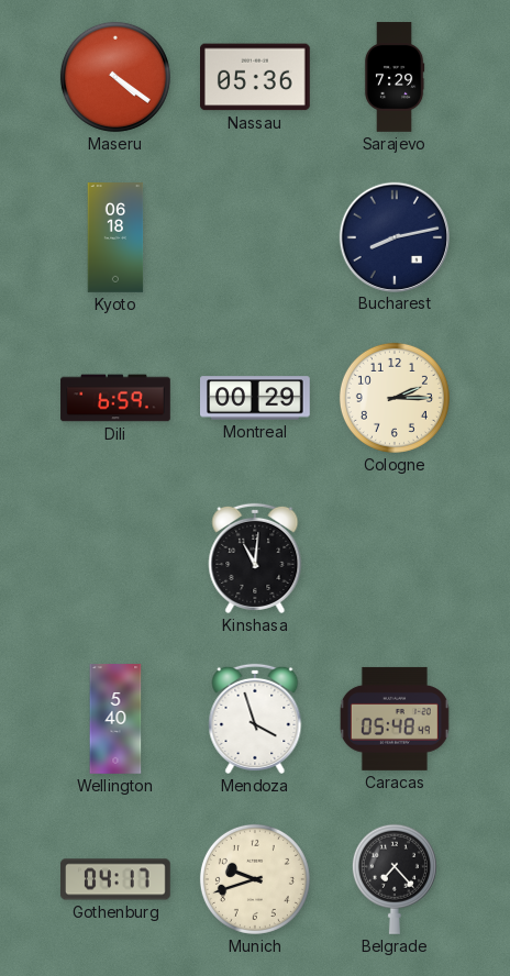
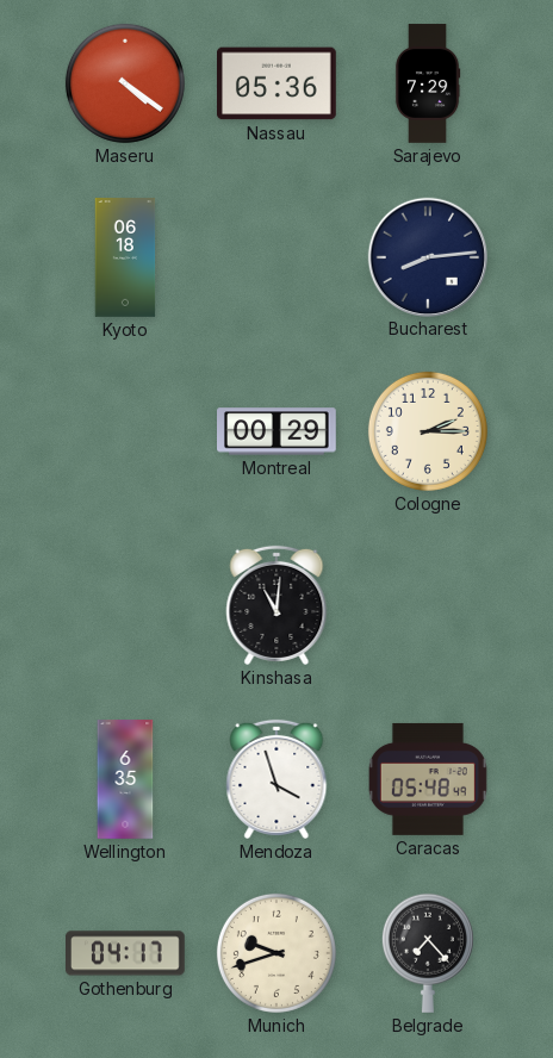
Bucharest: 8:13 -> 8:14 (427, 256)
Dili: 6:59 -> none (115, 398)
Wellington: 5:40 -> 6:35 (125, 779)
